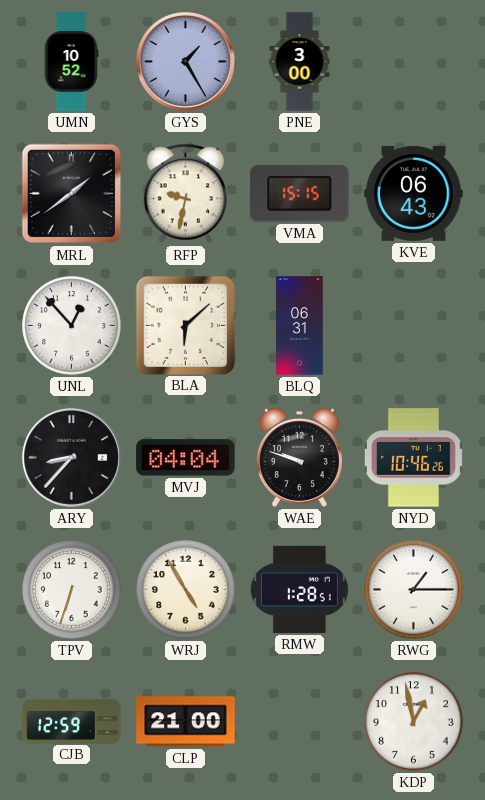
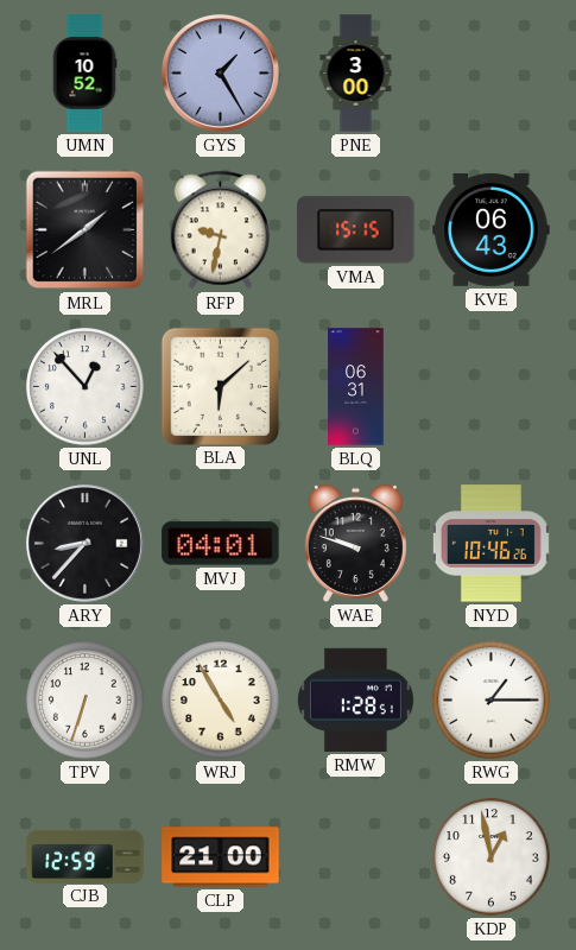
MVJ: 04:04 -> 04:01 (221, 544)
